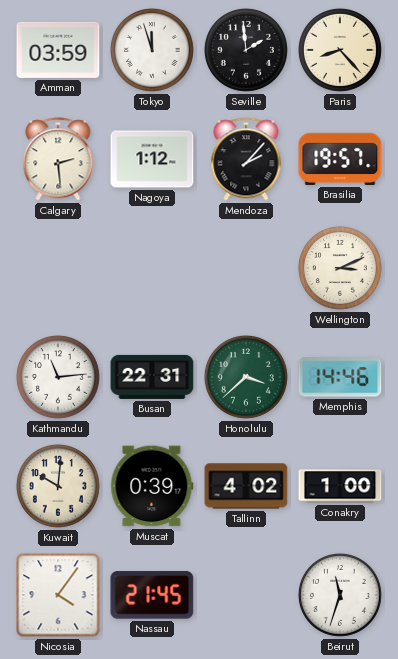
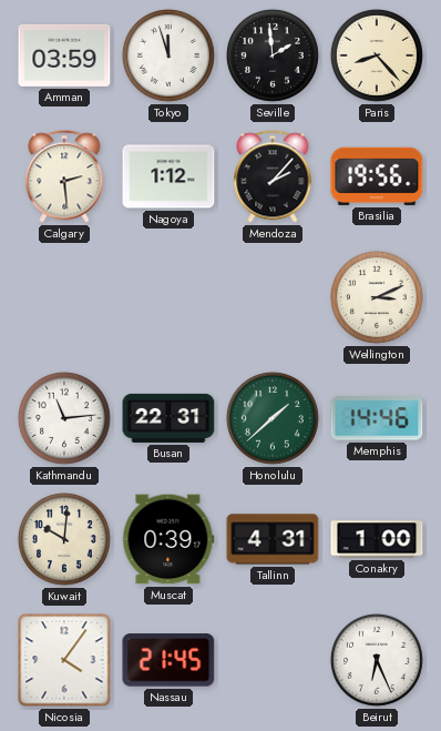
Brasilia: 19:57 -> 19:56 (377, 176)
Honolulu: 3:38 -> 1:38 (273, 418)
Tallinn: 4:02 -> 4:31 (273, 539)
Beirut: 11:33 -> 6:26 (377, 660)
